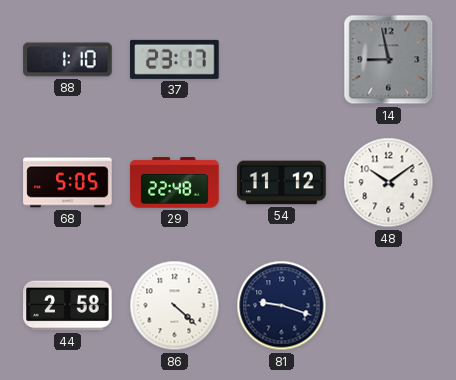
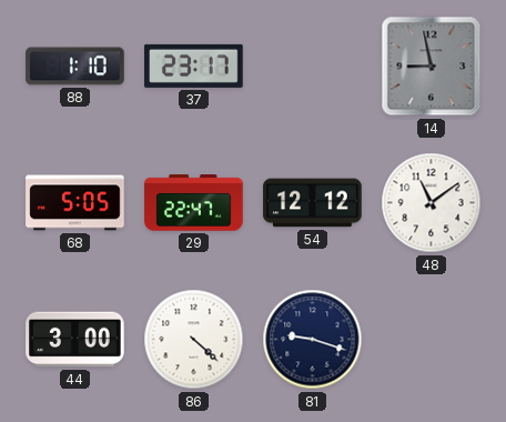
29: 22:48 -> 22:47 (194, 203)
54: 11:12 -> 12:12 (313, 203)
48: 10:09 -> 11:09 (432, 203)
44: 2:58 -> 3:00 (75, 340)
